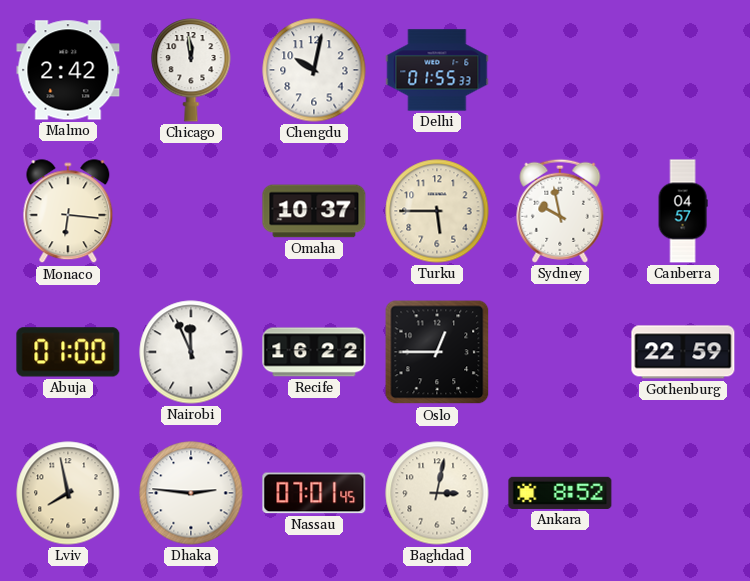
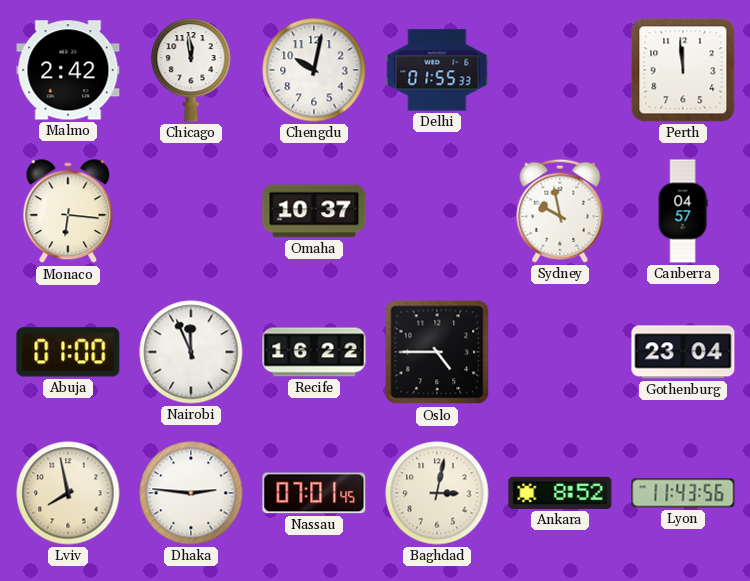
Perth: none -> 11:59 (683, 70)
Turku: 5:45 -> none (437, 211)
Oslo: 12:45 -> 4:45 (437, 352)
Gothenburg: 22:59 -> 23:04 (683, 352)
Lyon: none -> 11:43 (683, 493)
